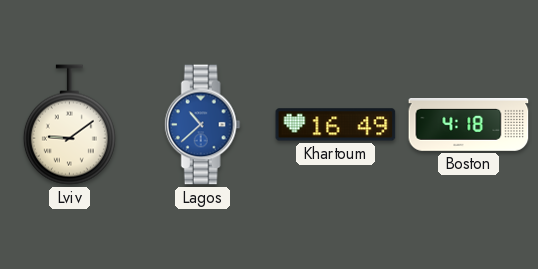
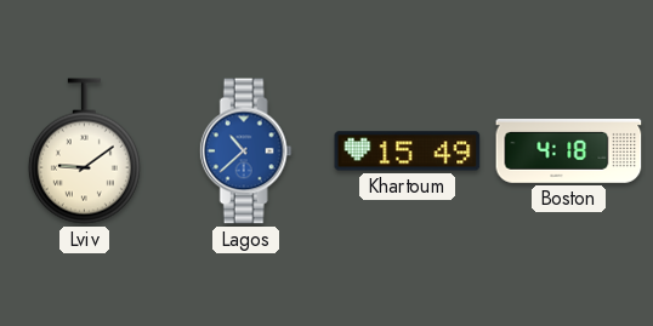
Khartoum: 16:49 -> 15:49 (408, 151)
